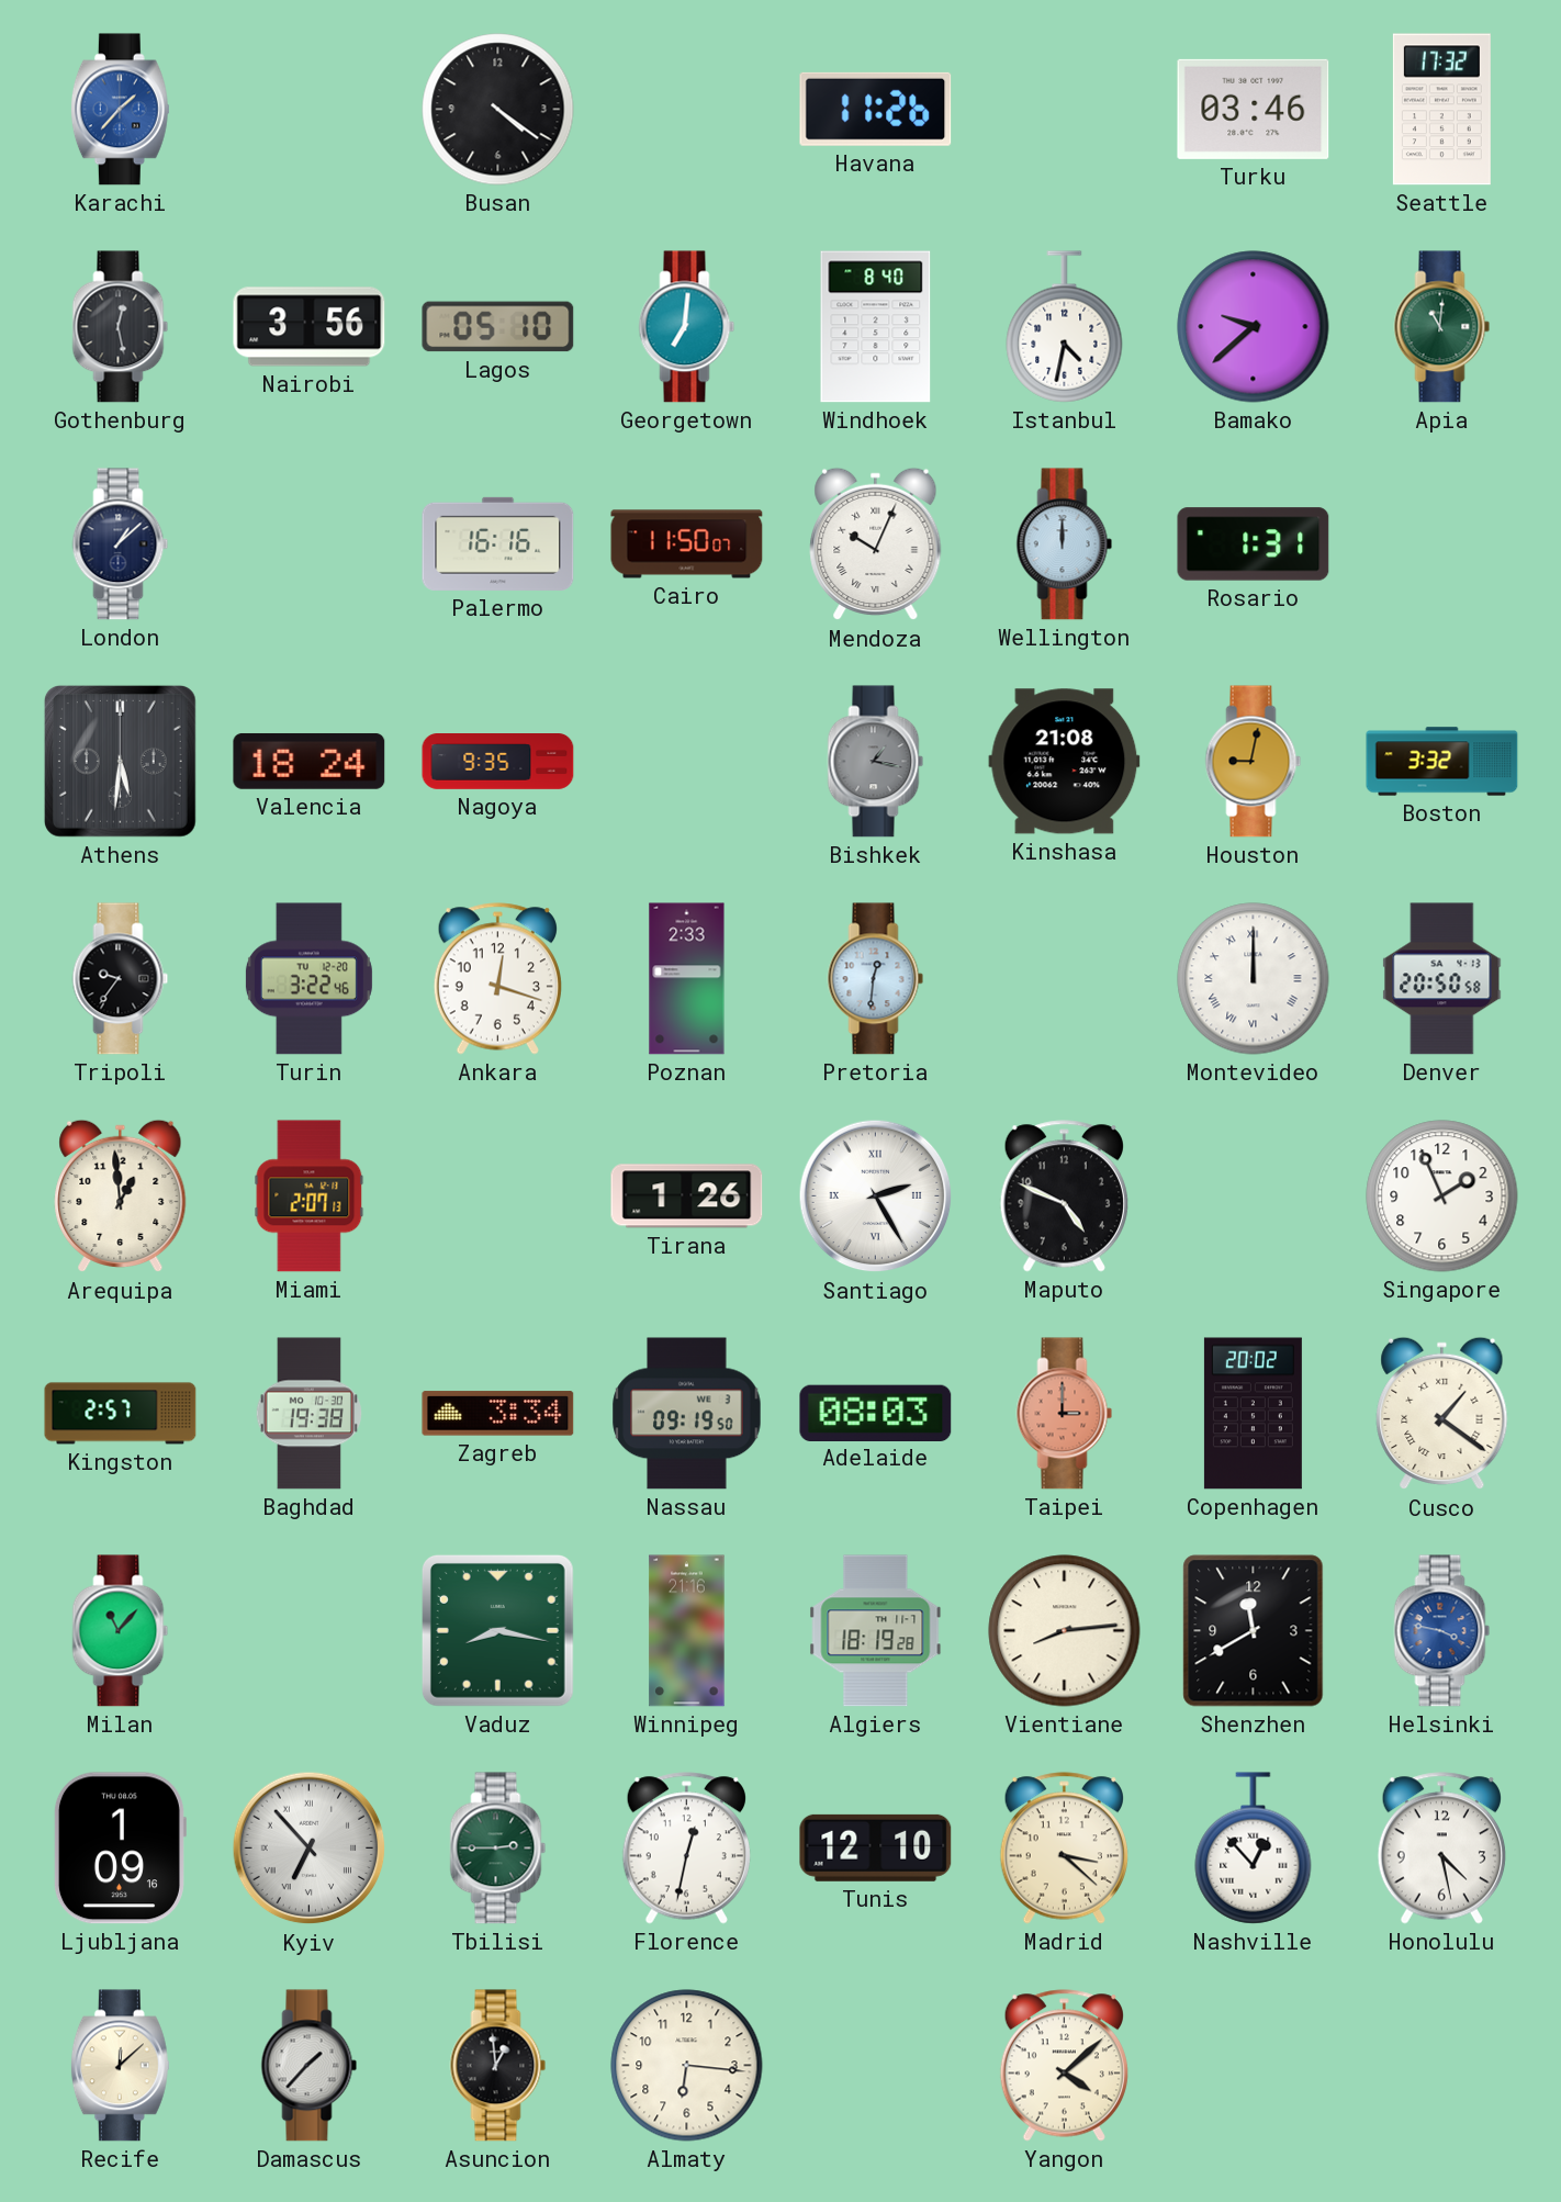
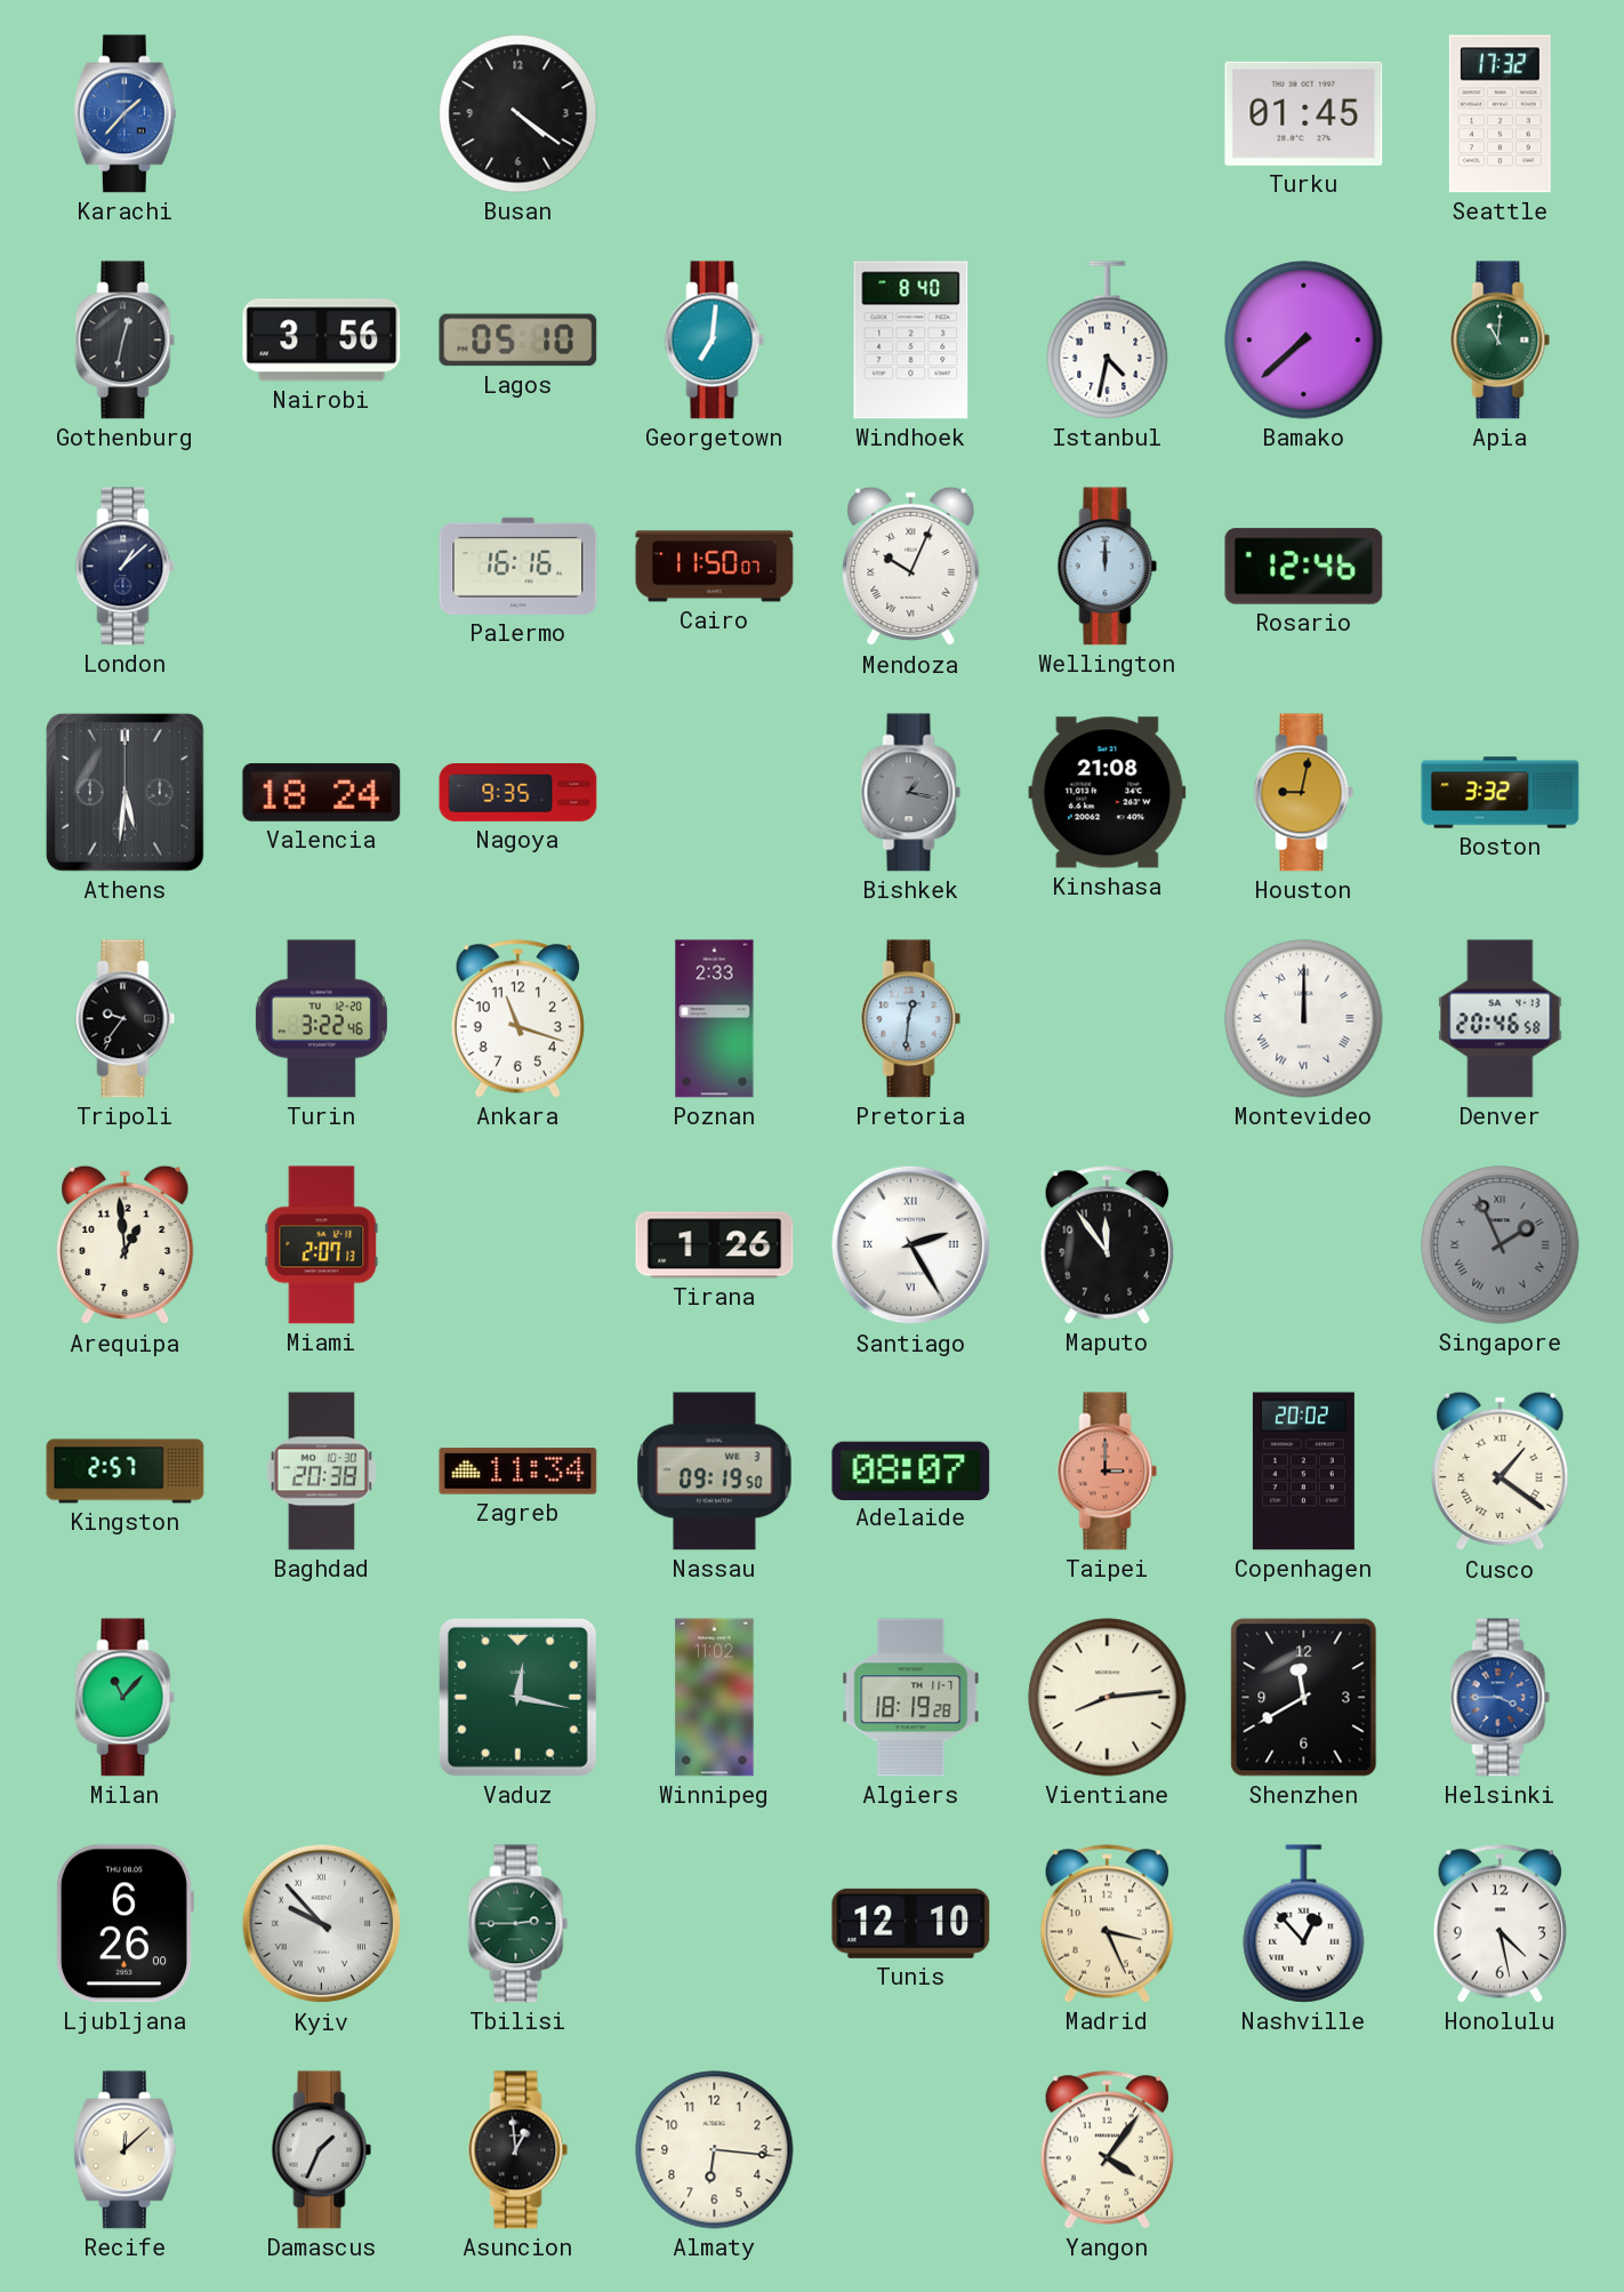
Havana: 11:26 -> none (876, 109)
Turku: 03:46 -> 01:45 (1304, 113)
Gothenburg: 12:28 -> 12:32 (126, 340)
Bamako: 9:38 -> 7:38 (1304, 340)
Rosario: 1:31 -> 12:46 (1304, 567)
Ankara: 12:18 -> 11:18 (517, 1019)
Denver: 20:50 -> 20:46 (1501, 1019)
Maputo: 4:49 -> 11:54 (1107, 1245)
Singapore dial: white -> grey (1501, 1245)
Singapore numerals: Arabic -> Roman (1501, 1245)
Baghdad: 19:38 -> 20:38 (322, 1472)
Zagreb: 3:34 -> 11:34 (518, 1472)
Adelaide: 08:03 -> 08:07 (911, 1470)
Vaduz: 8:17 -> 12:17 (517, 1697)
Winnipeg: 21:16 -> 11:02 (715, 1698)
Helsinki: 3:47 -> 3:45 (1501, 1698)
Ljubljana: 1:09 -> 6:26 (124, 1924)
Kyiv: 6:53 -> 9:53 (322, 1924)
Florence: 12:32 -> none (686, 1849)
Madrid: 3:22 -> 3:26 (1107, 1924)
Damascus: 1:37 -> 1:34 (322, 2150)
Yangon: 4:08 -> 4:06 (1107, 2150)
